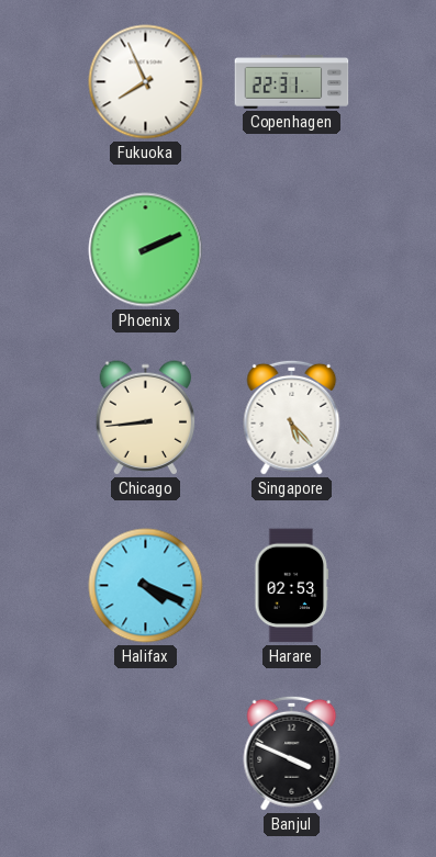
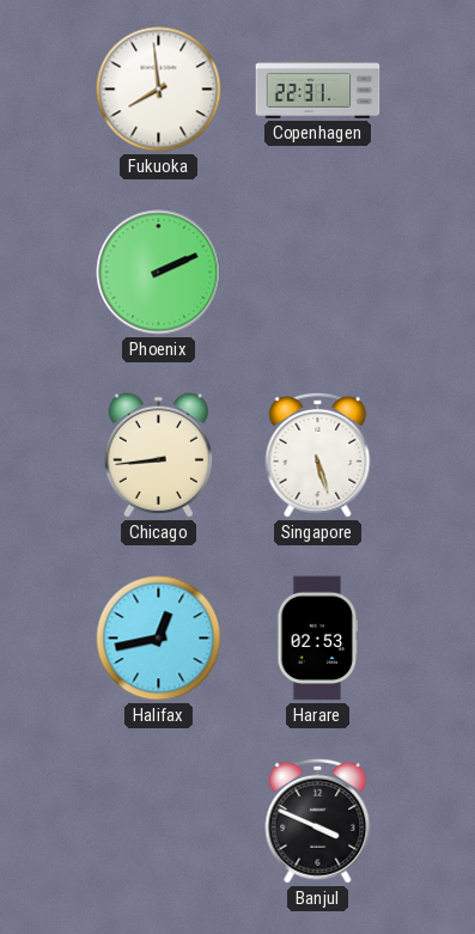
Fukuoka: 7:56 -> 7:59 (159, 90)
Singapore: 5:23 -> 5:27 (318, 454)
Halifax: 4:19 -> 12:43 (159, 639)
